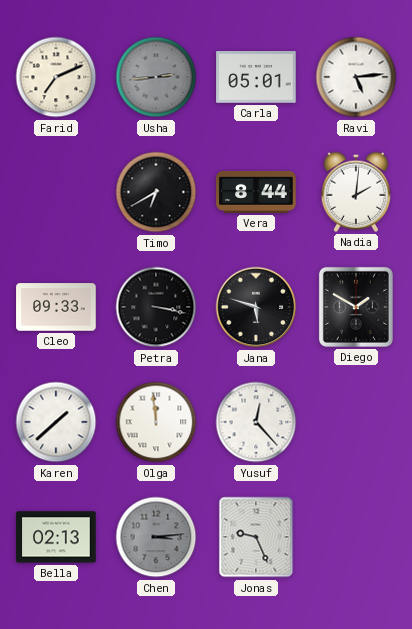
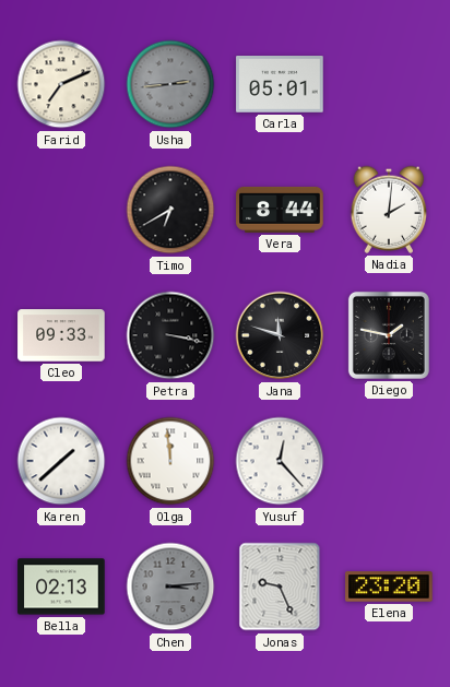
Ravi: 5:14 -> none (356, 77)
Jana: 5:48 -> 11:48 (280, 335)
Diego: 1:50 -> 1:47 (389, 335)
Elena: none -> 23:20 (389, 587)
